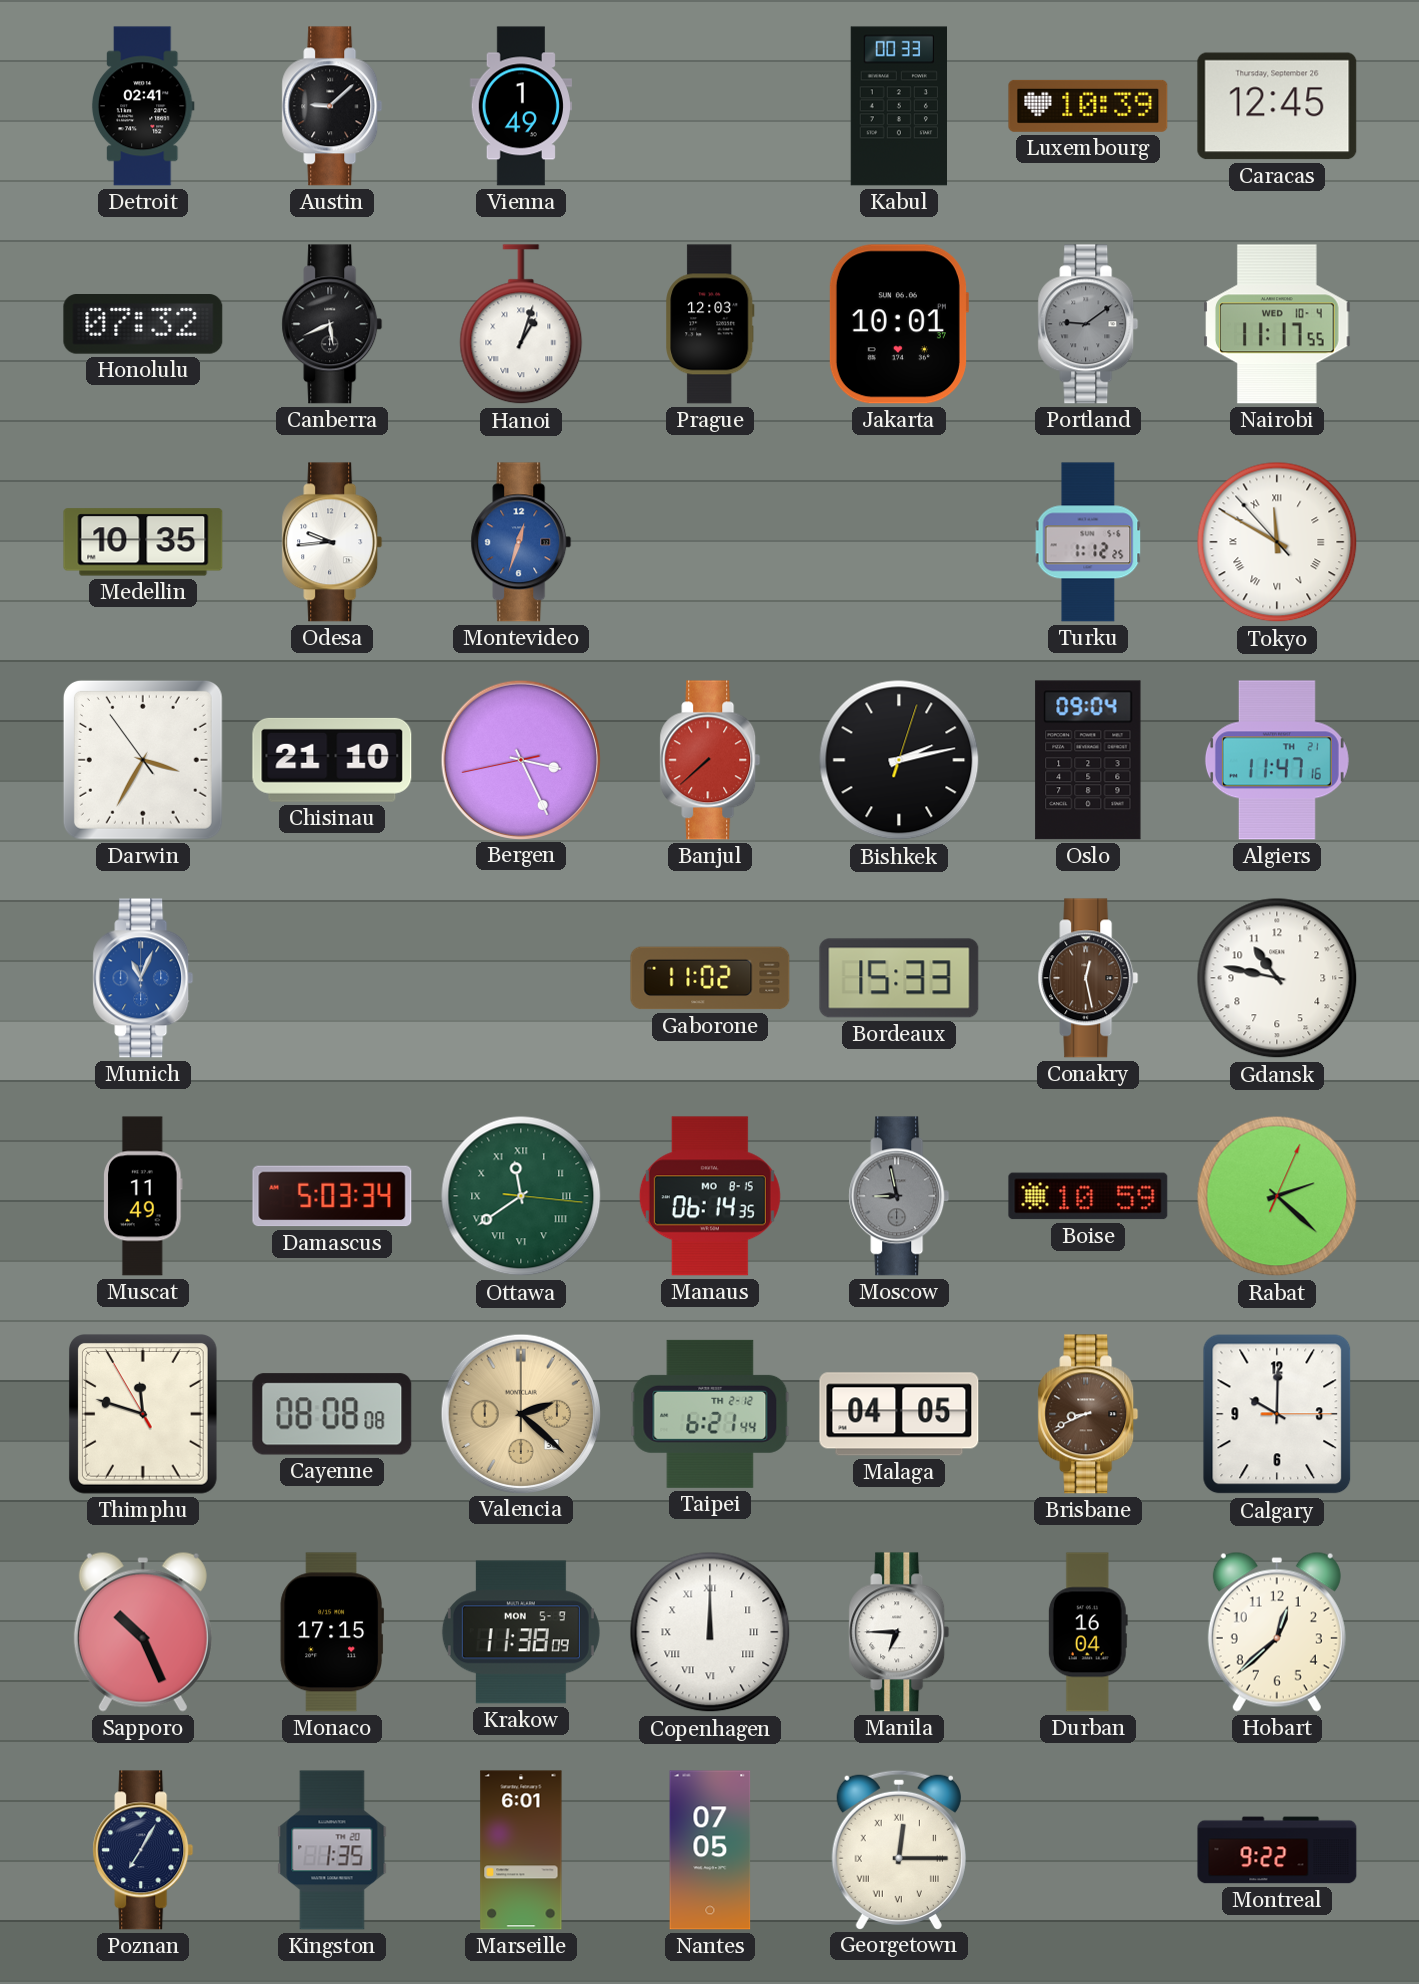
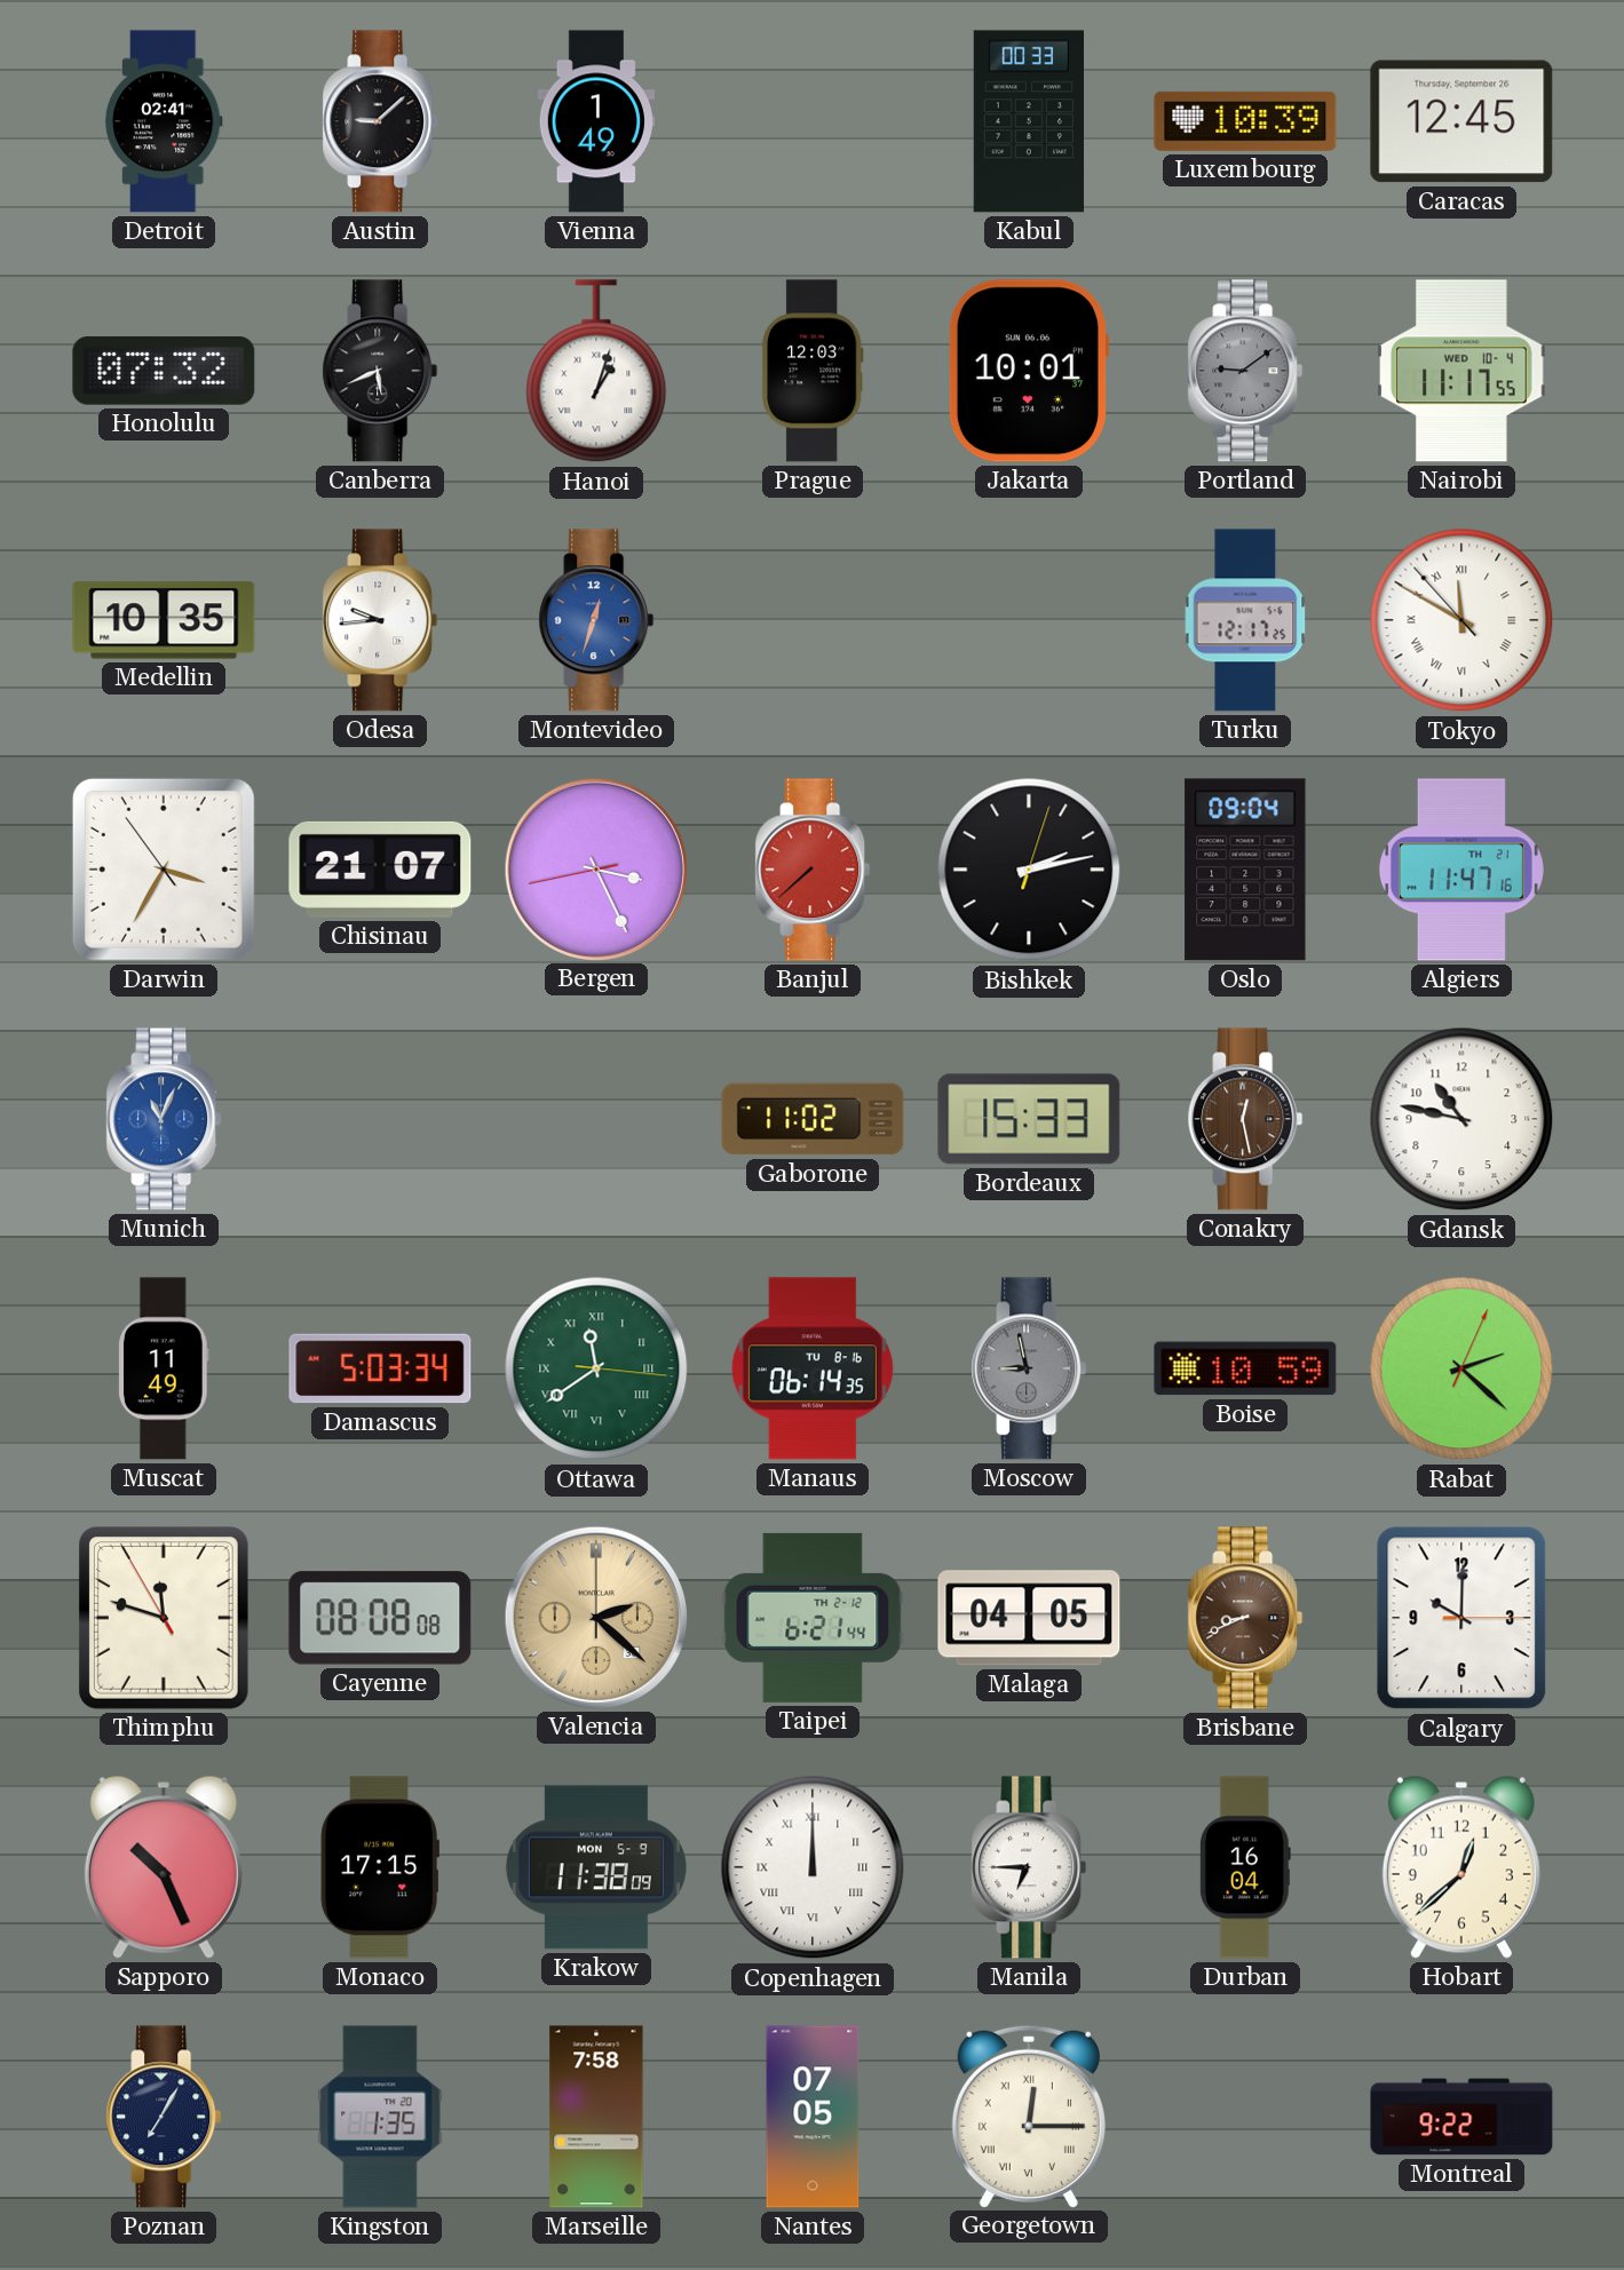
Turku: 1:12 -> 12:17 (1245, 620)
Chisinau: 21:10 -> 21:07 (380, 870)
Manaus date: MO 8-15 -> TU 8-16 (813, 1368)
Marseille: 6:01 -> 7:58 (596, 2117)
